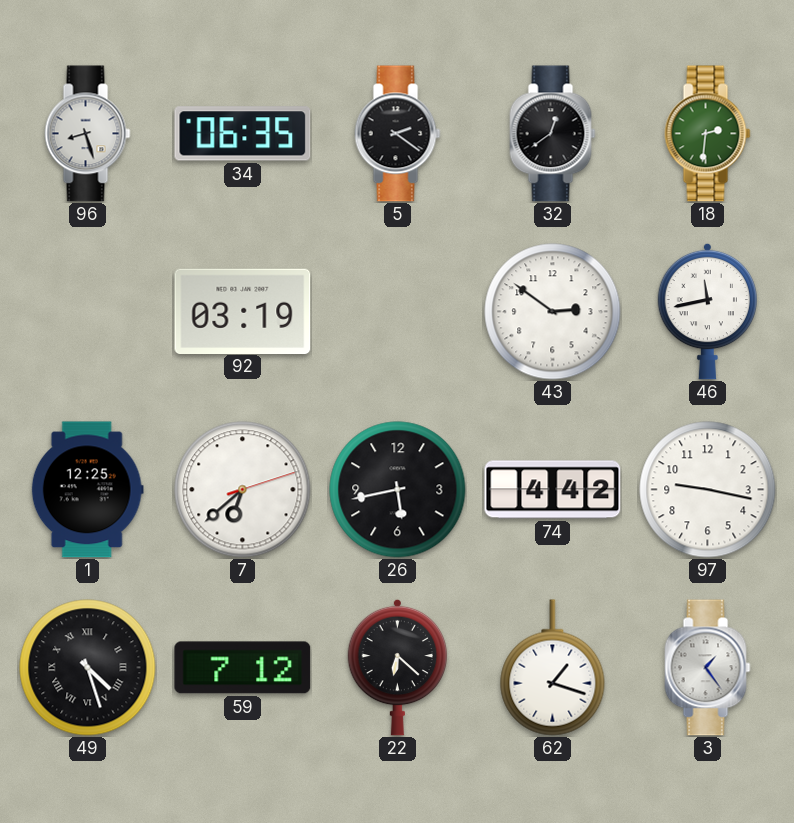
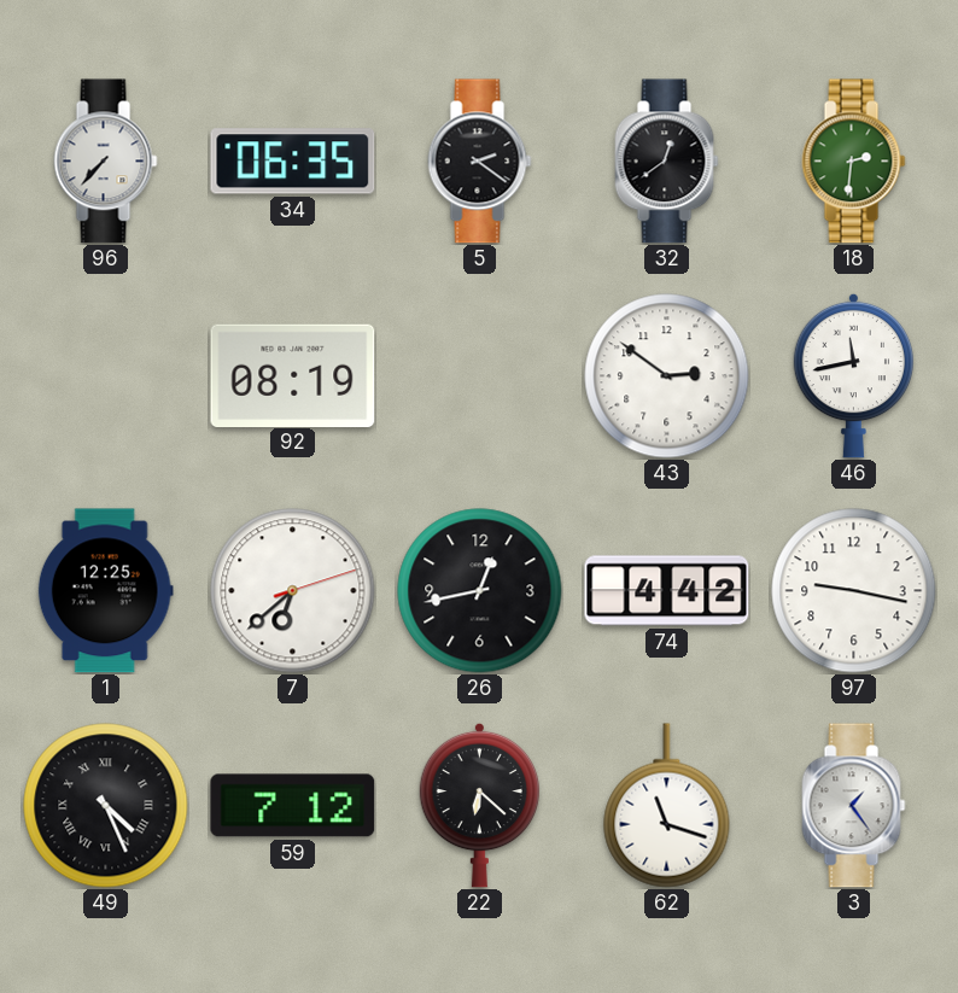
96: 8:27 -> 7:37 (106, 162)
92: 03:19 -> 08:19 (293, 375)
26: 5:43 -> 12:43 (480, 591)
49: 4:27 -> 4:26 (106, 806)
62: 1:18 -> 11:18 (667, 806)
